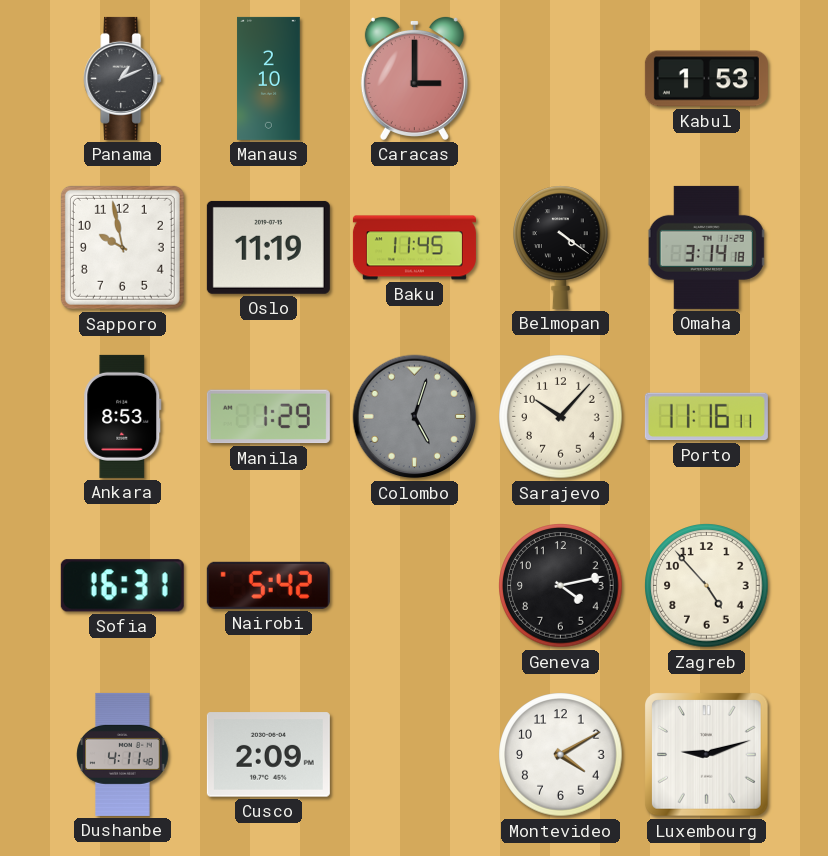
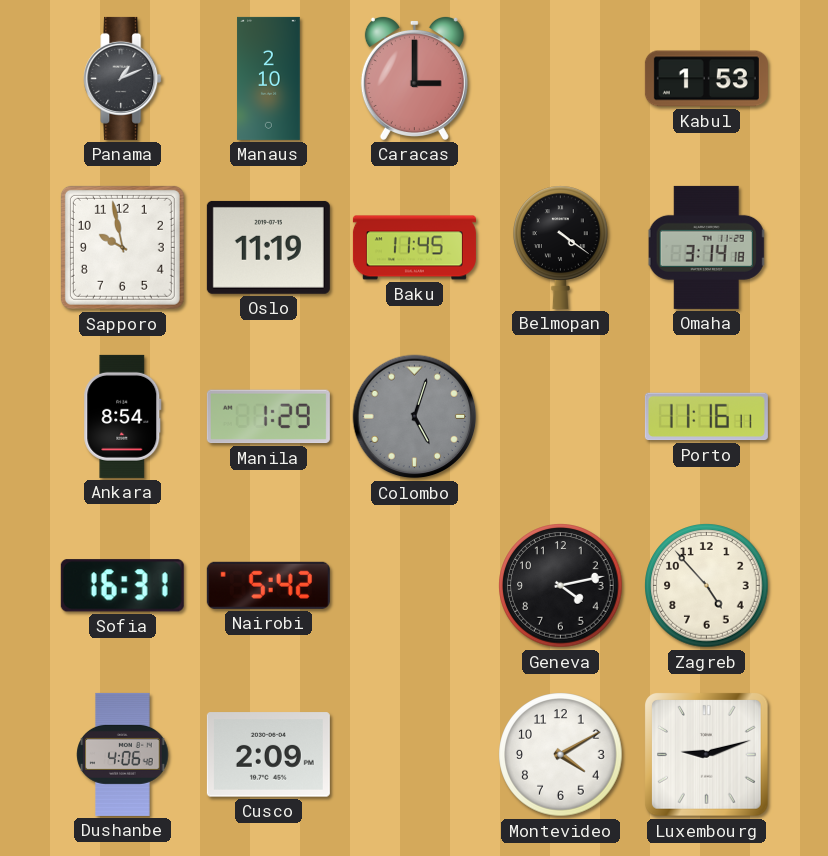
Ankara: 8:53 -> 8:54 (123, 416)
Sarajevo: 10:07 -> none (561, 417)
Dushanbe: 4:11 -> 4:06 (123, 754)
